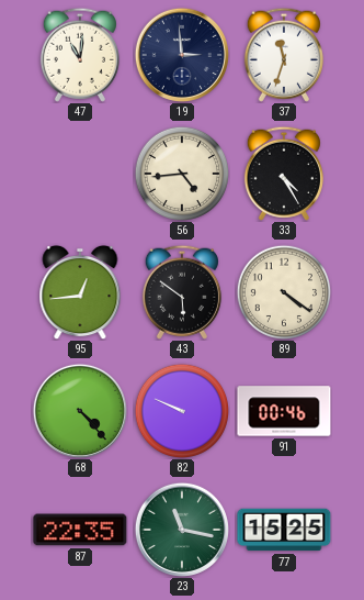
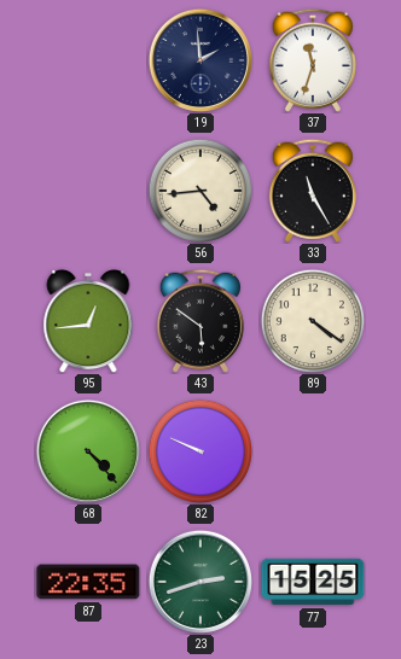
47: 11:01 -> none (80, 55)
19: 2:59 -> 1:59 (200, 60)
33: 4:25 -> 11:25 (313, 191)
91: 00:46 -> none (284, 411)
23: 11:17 -> 2:42 (200, 582)
